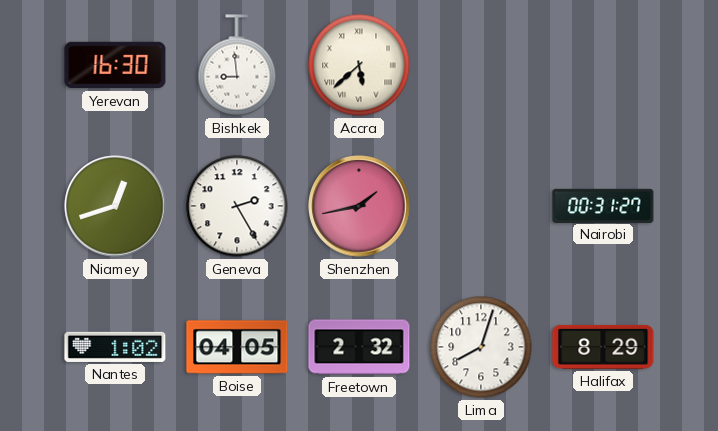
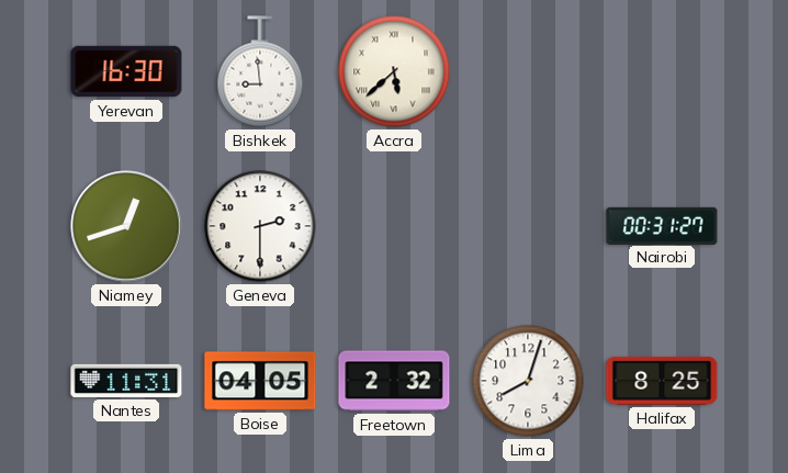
Geneva: 2:25 -> 2:30 (260, 226)
Shenzhen: 1:43 -> none (359, 206)
Nantes: 1:02 -> 11:31 (126, 381)
Halifax: 8:29 -> 8:25 (662, 381)
